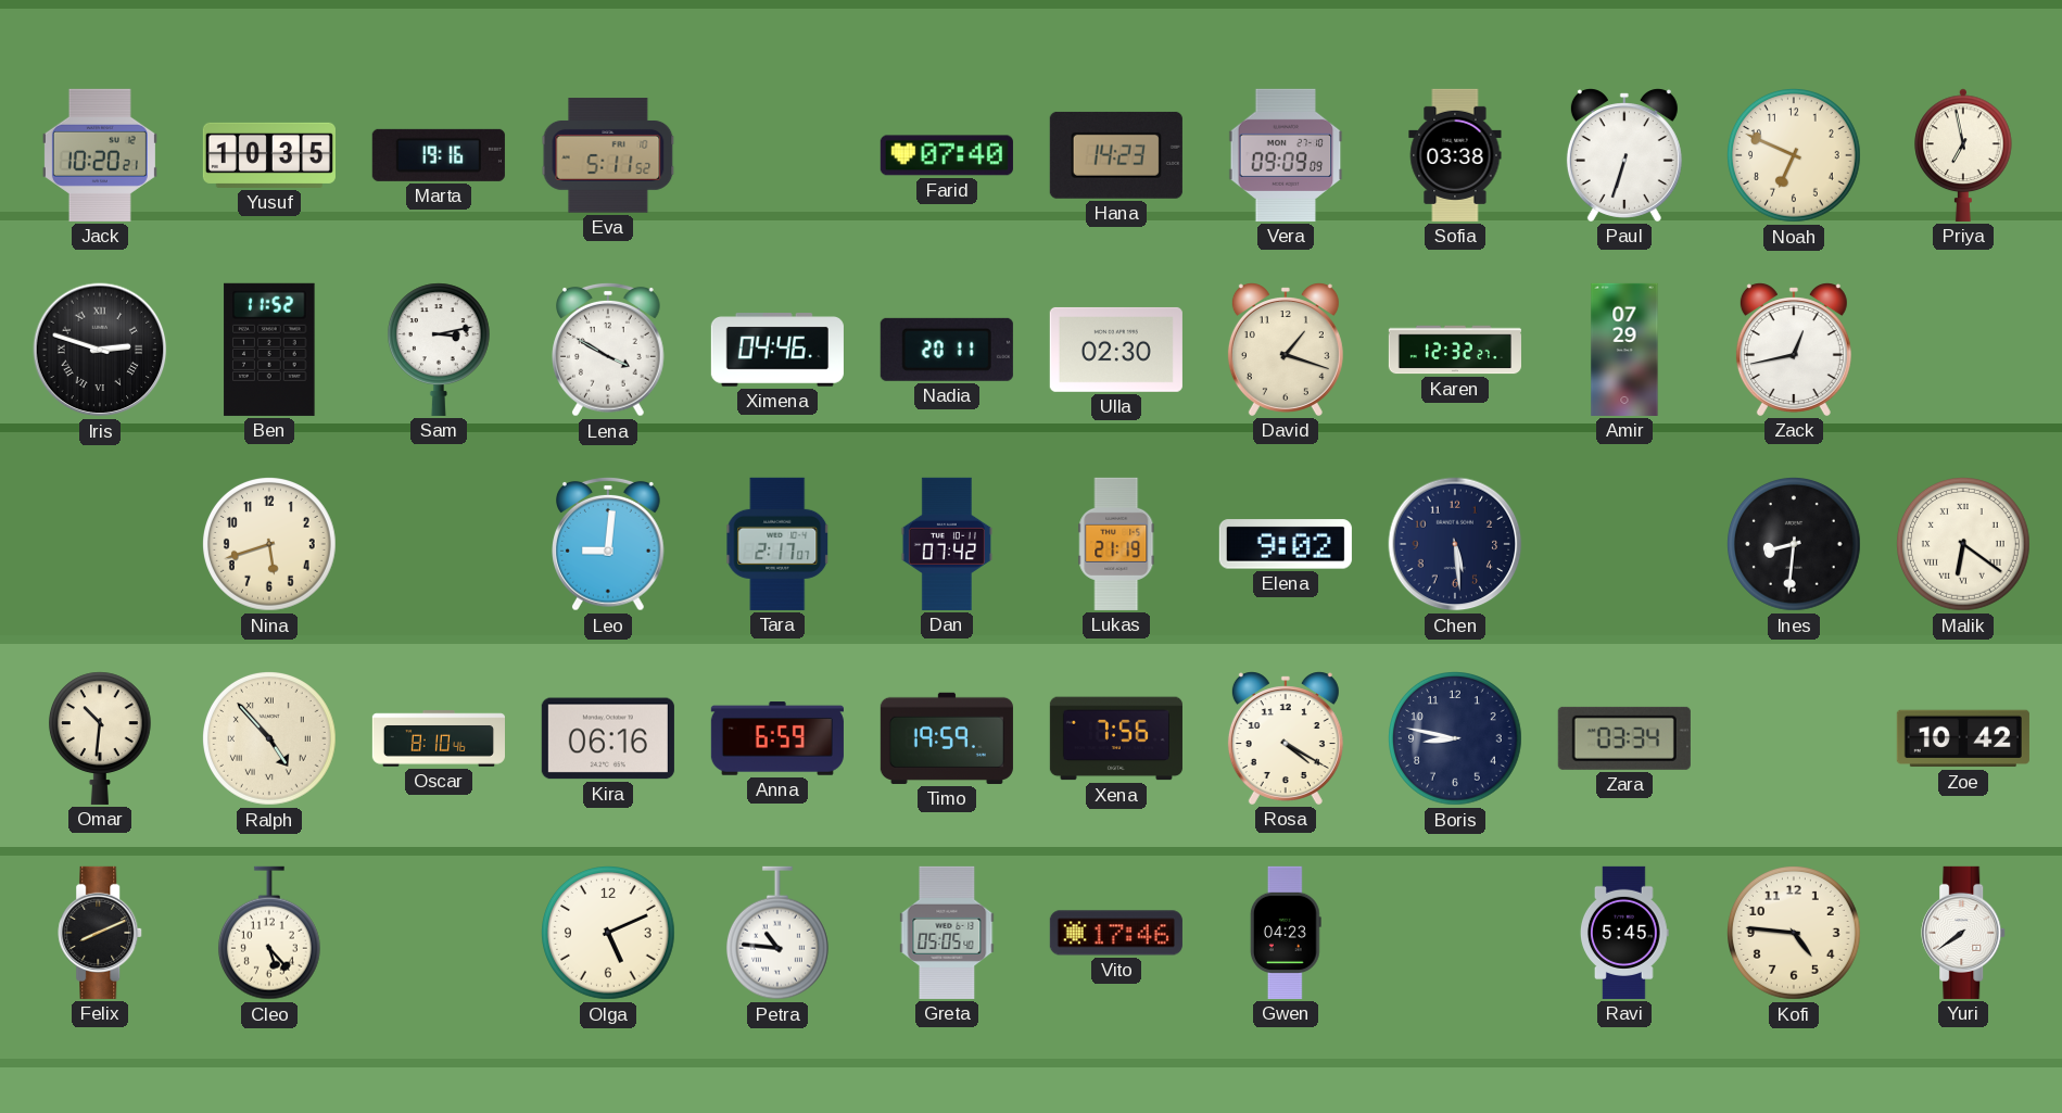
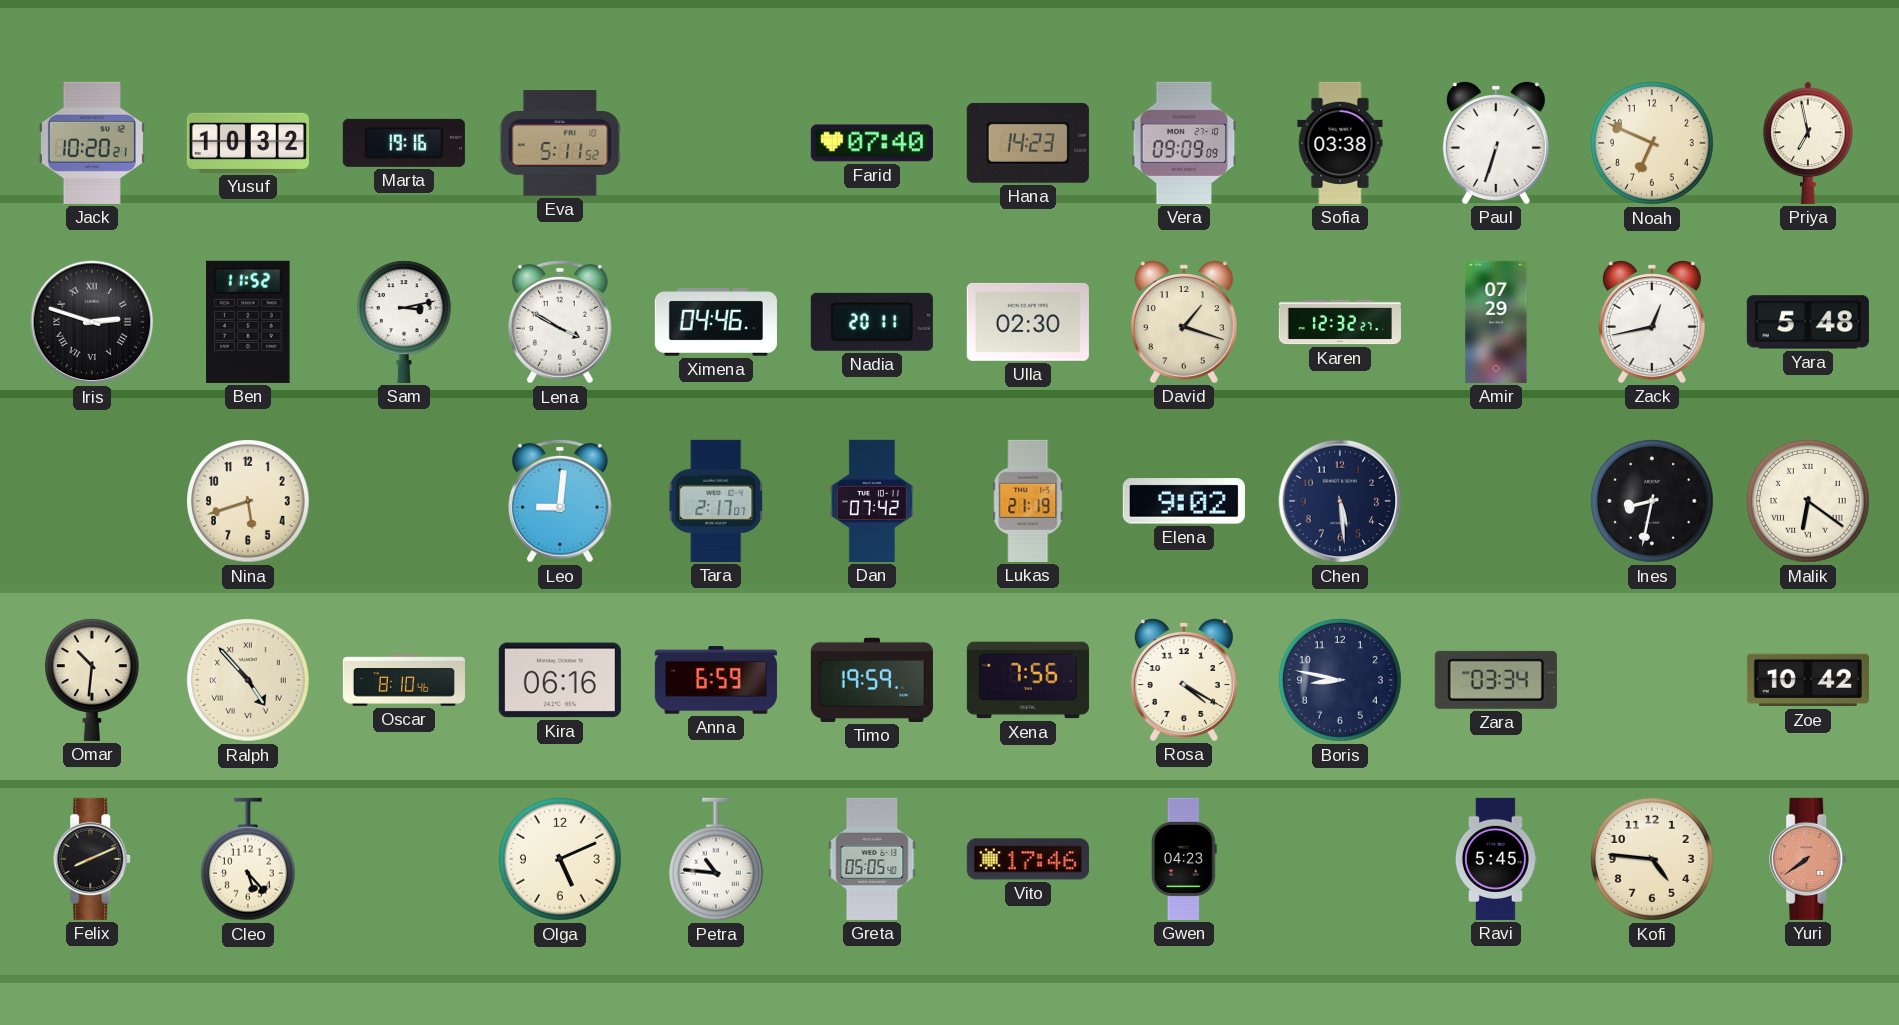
Yusuf: 10:35 -> 10:32 (248, 143)
Yara: none -> 5:48 (1808, 322)
Ines: 8:31 -> 8:32 (1653, 502)
Yuri dial: white -> salmon (1809, 859)
